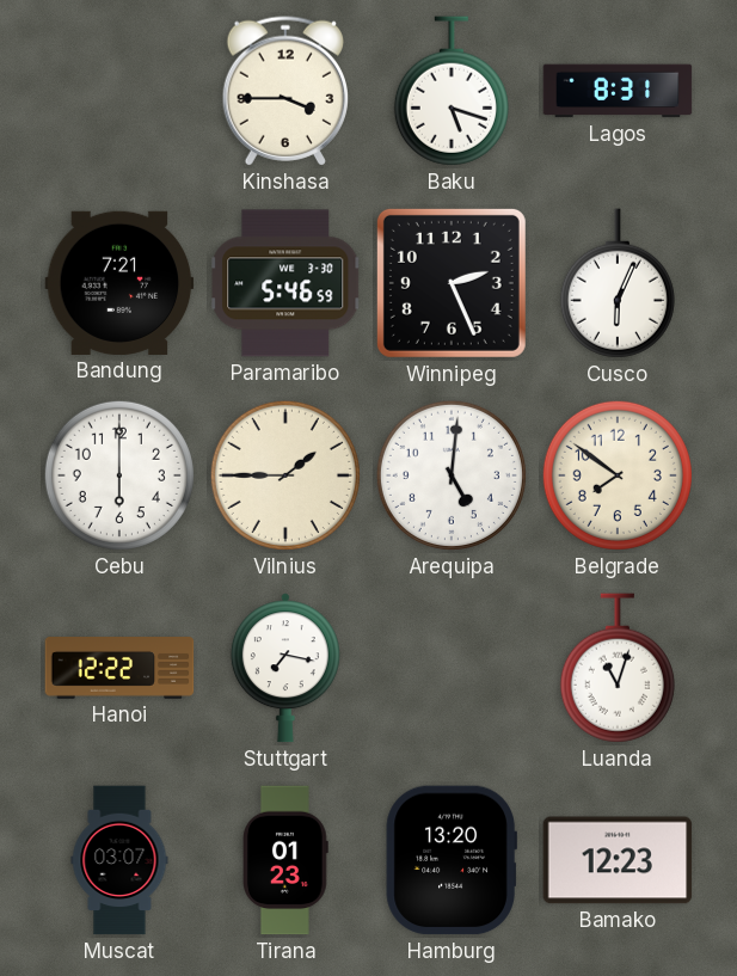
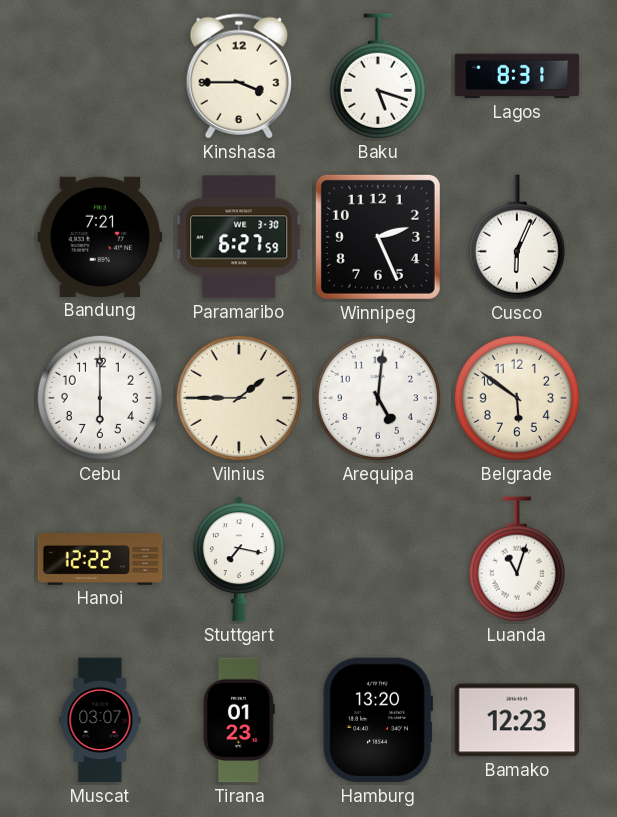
Paramaribo: 5:46 -> 6:27 (239, 237)
Belgrade: 7:51 -> 5:51 (517, 398)
